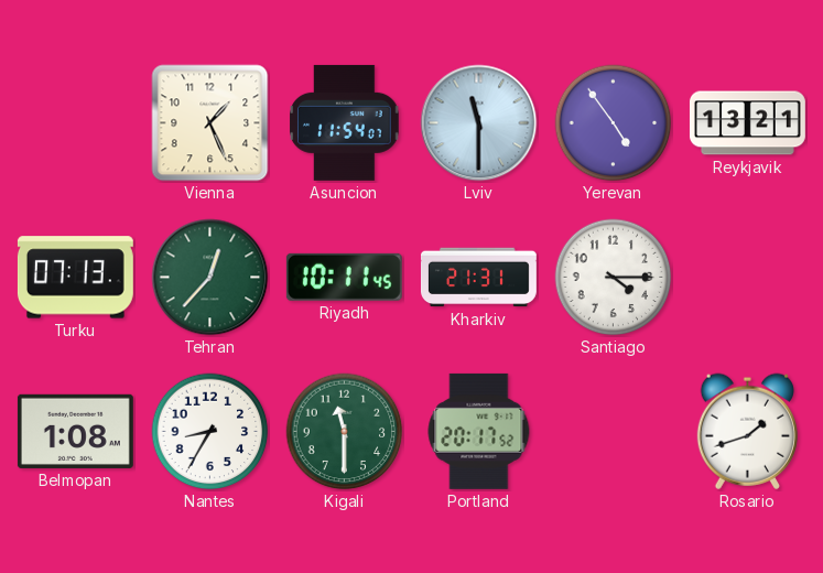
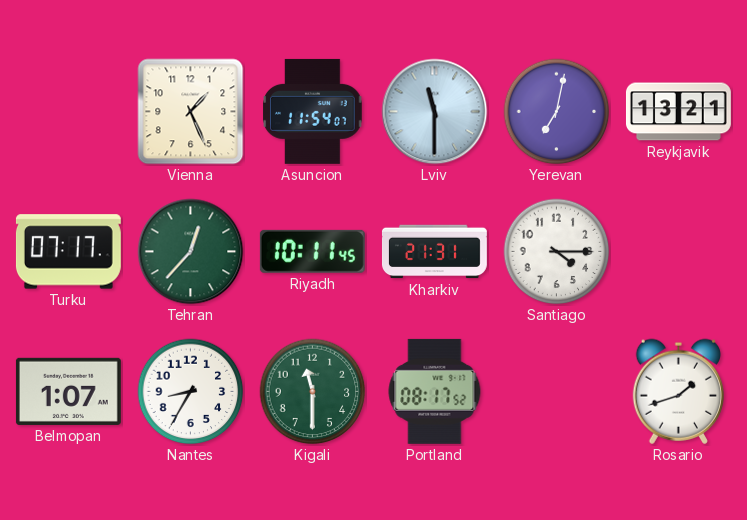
Yerevan: 4:54 -> 7:02 (557, 112)
Turku: 07:13 -> 07:17 (68, 252)
Belmopan: 1:08 -> 1:07 (68, 391)
Portland: 20:17 -> 08:17 (435, 391)
